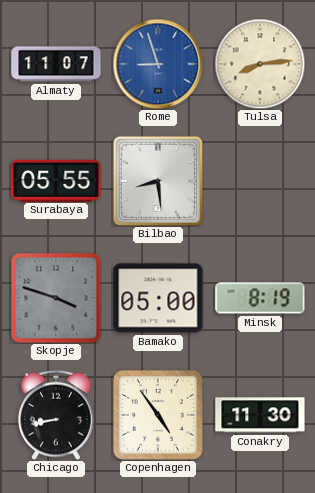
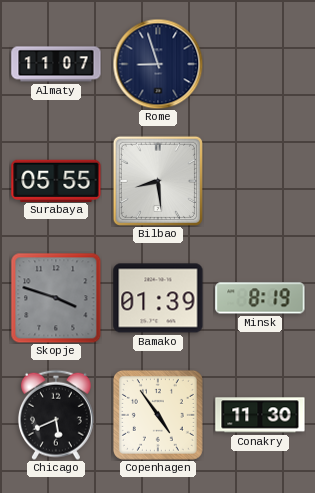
Rome dial: blue -> navy (158, 64)
Tulsa: 8:14 -> none (260, 64)
Bamako: 05:00 -> 01:39 (158, 298)
Chicago: 8:43 -> 5:41 (56, 415)
